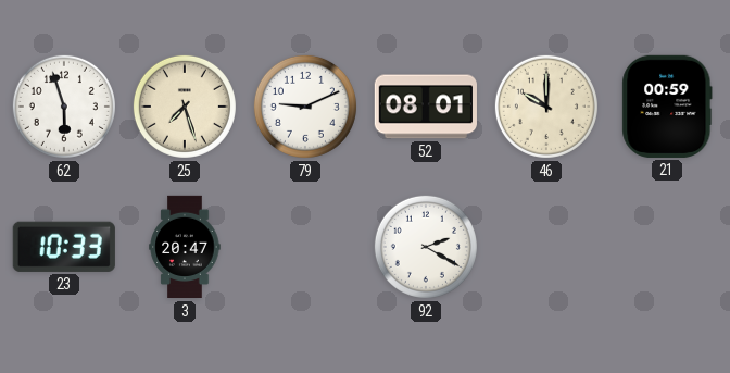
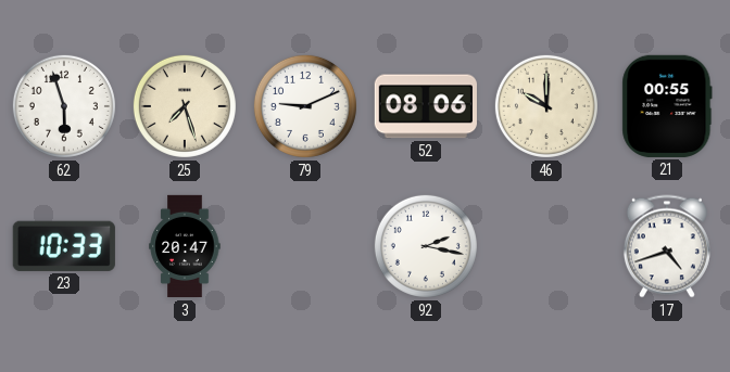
52: 08:01 -> 08:06 (426, 106)
21: 00:59 -> 00:55 (667, 106)
92: 2:20 -> 2:17 (426, 246)
17: none -> 4:42 (667, 246)
